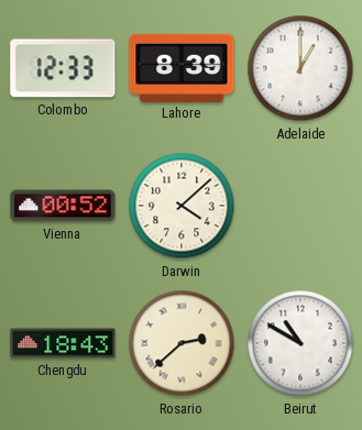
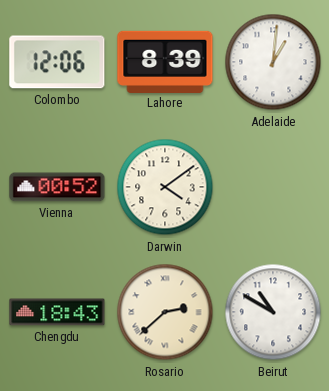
Colombo: 12:33 -> 12:06 (57, 62)
Adelaide: 1:00 -> 1:01 (273, 62)
Darwin: 4:08 -> 4:09 (165, 187)
